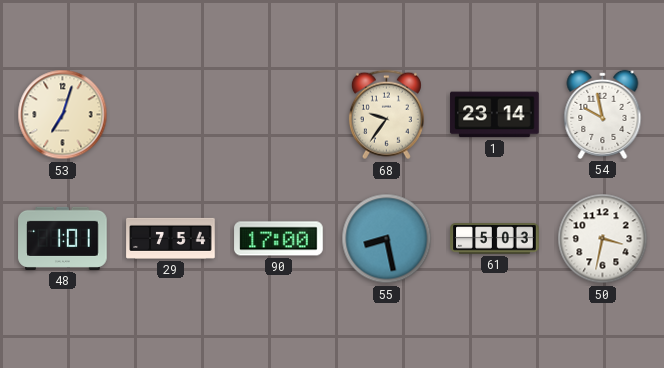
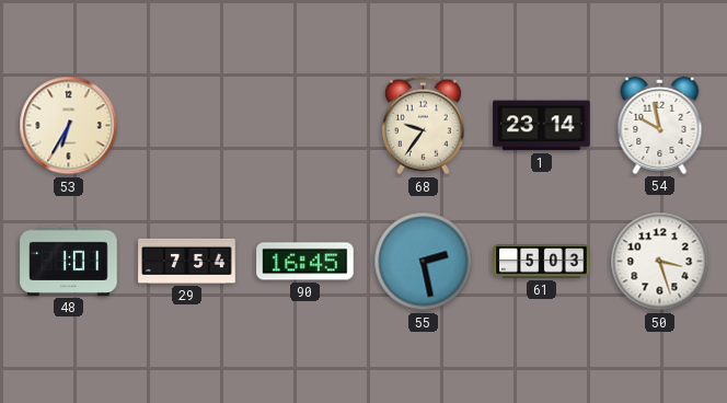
53: 7:03 -> 6:35 (69, 126)
90: 17:00 -> 16:45 (305, 262)
55: 8:28 -> 2:28 (424, 262)
50: 3:32 -> 3:27 (660, 262)
